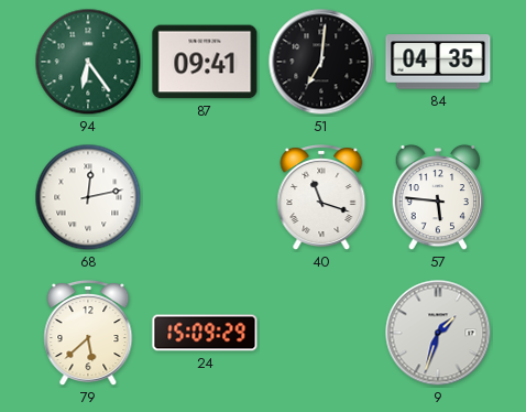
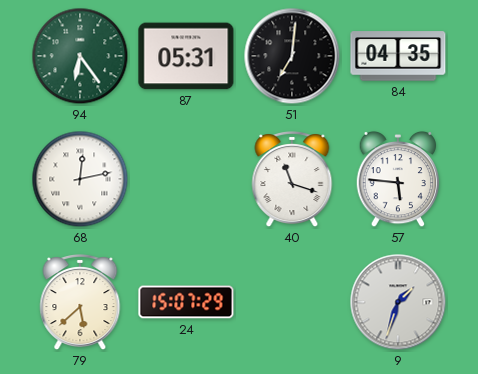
87: 09:41 -> 05:31 (186, 56)
24: 15:09 -> 15:07 (186, 302)
